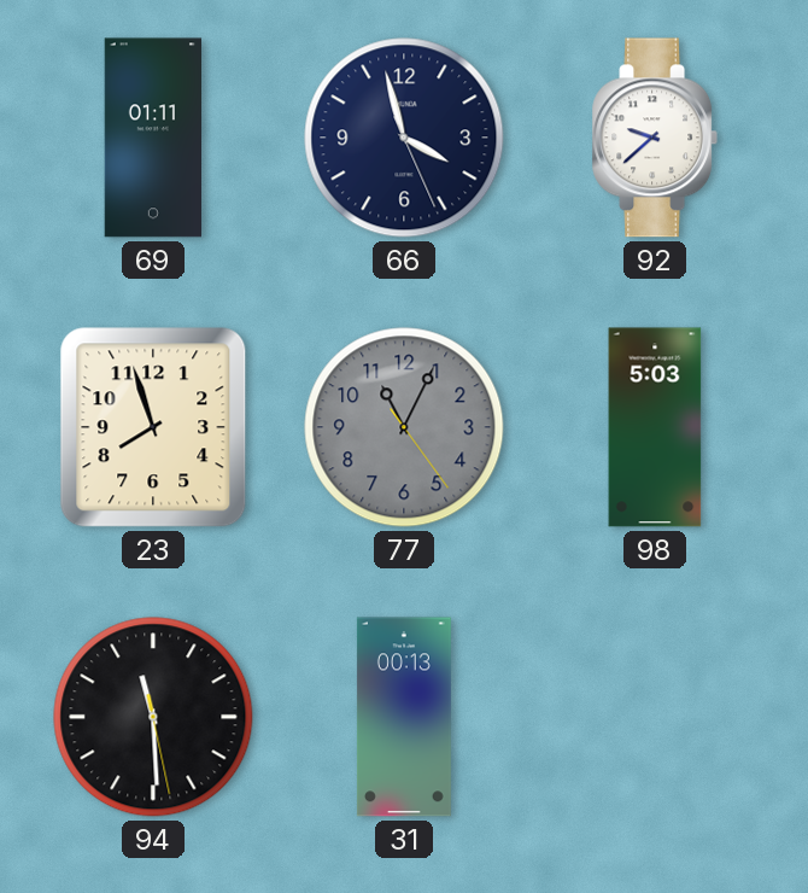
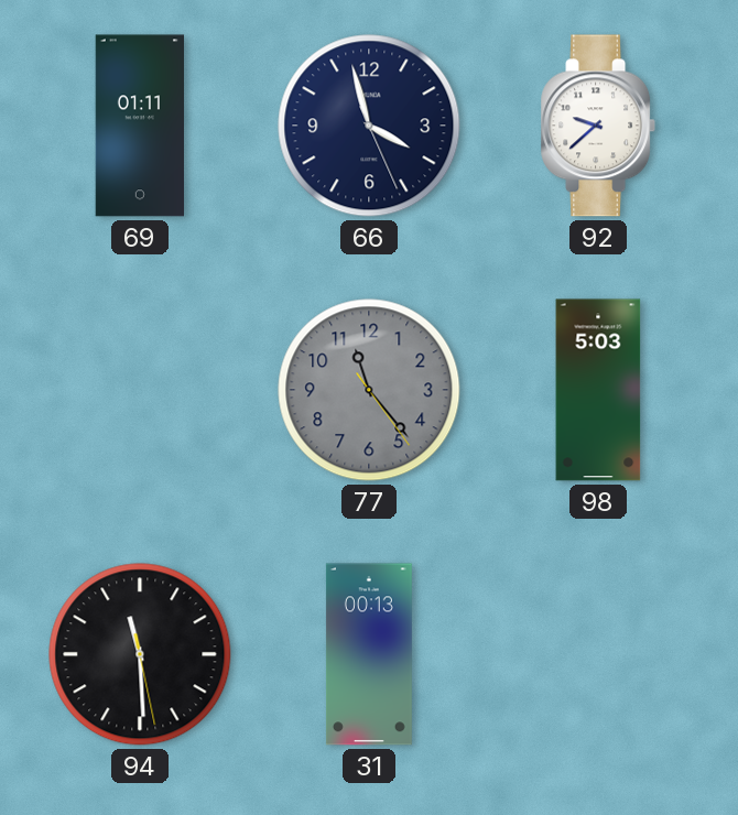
23: 7:57 -> none (153, 427)
77: 11:04 -> 11:23 (369, 390)
